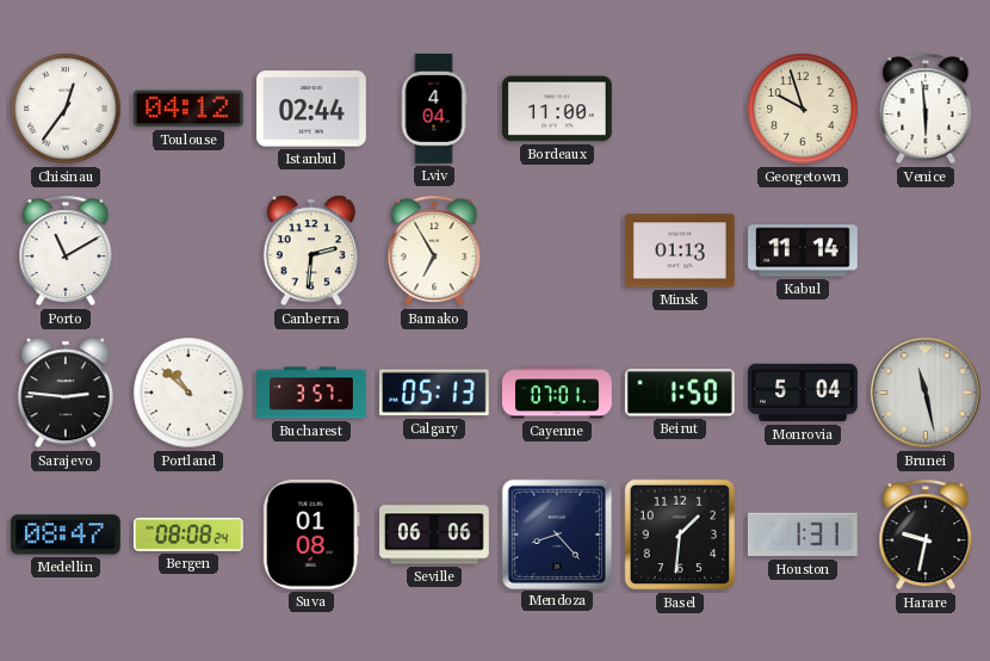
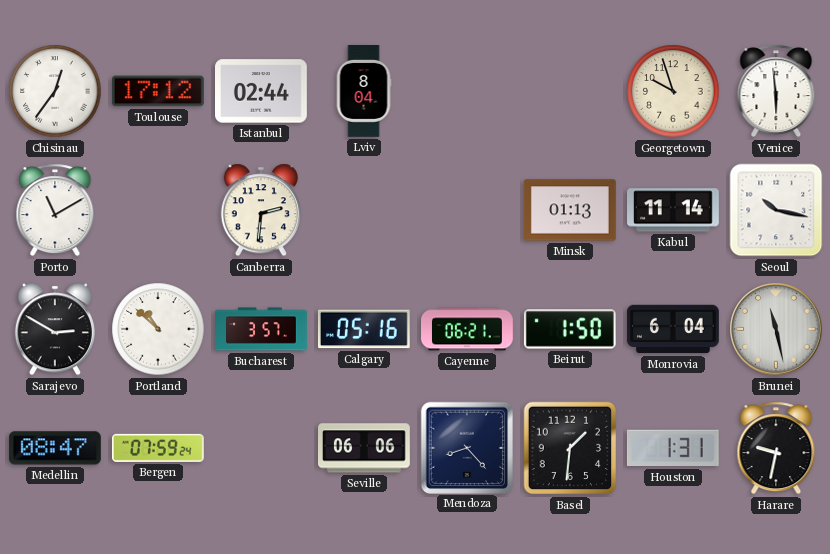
Toulouse: 04:12 -> 17:12 (158, 91)
Lviv: 4:04 -> 8:04 (364, 92)
Bordeaux: 11:00 -> none (558, 109)
Bamako: 6:55 -> none (434, 251)
Seoul: none -> 10:17 (776, 210)
Sarajevo: 2:46 -> 2:50 (55, 329)
Calgary: 05:13 -> 05:16 (364, 329)
Cayenne: 07:01 -> 06:21 (467, 329)
Monrovia: 5:04 -> 6:04 (674, 329)
Bergen: 08:08 -> 07:59 (158, 448)
Suva: 01:08 -> none (311, 535)
